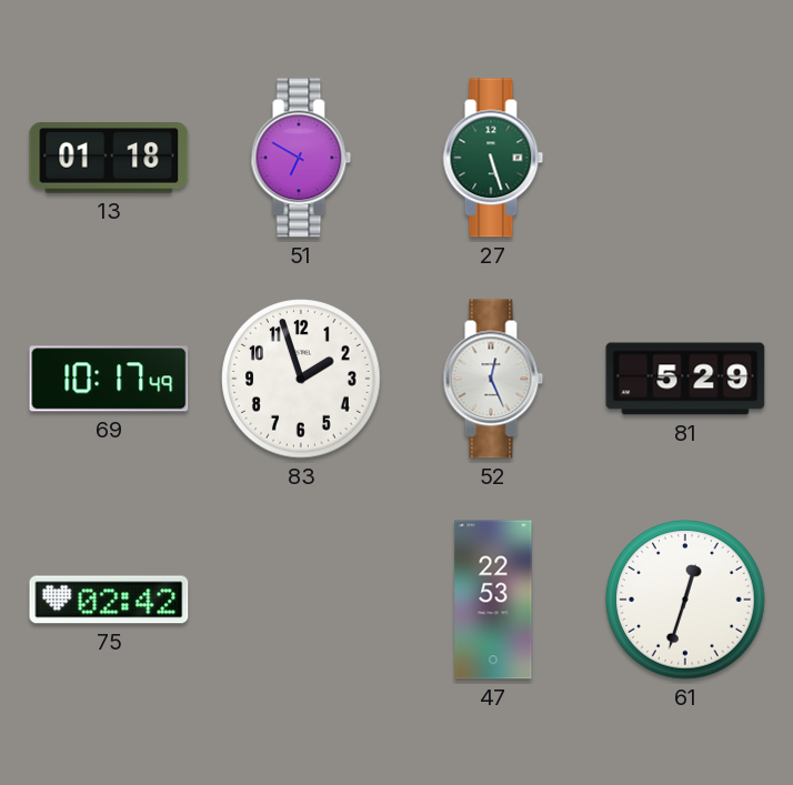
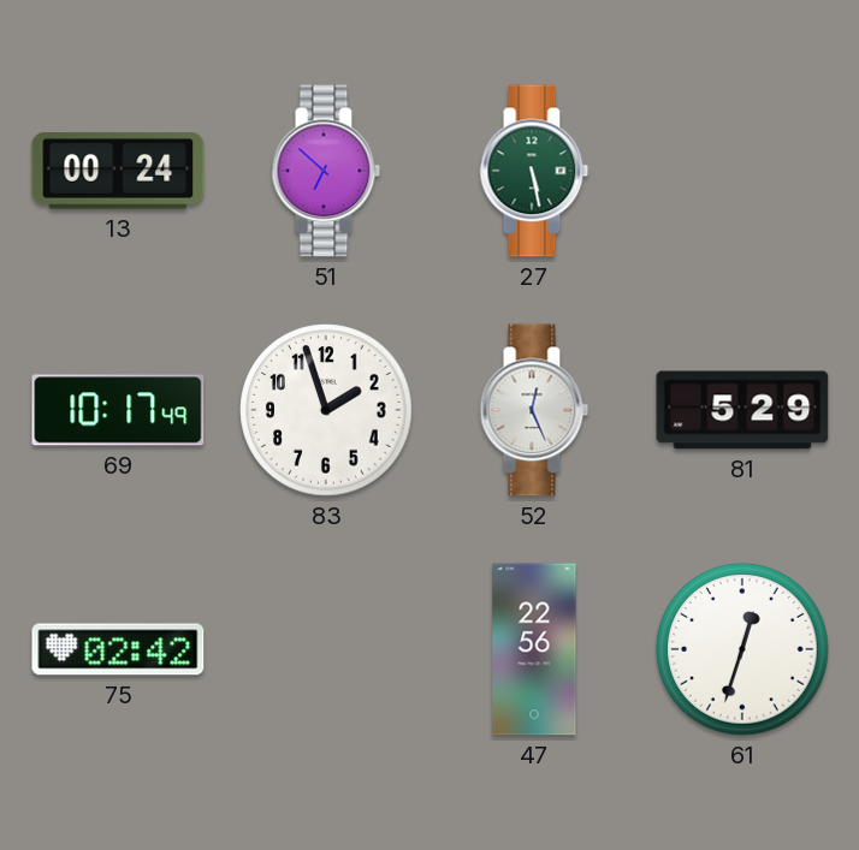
13: 01:18 -> 00:24 (118, 171)
51: 6:50 -> 6:52 (326, 171)
27: 5:27 -> 5:28 (534, 171)
47: 22:53 -> 22:56 (534, 649)
